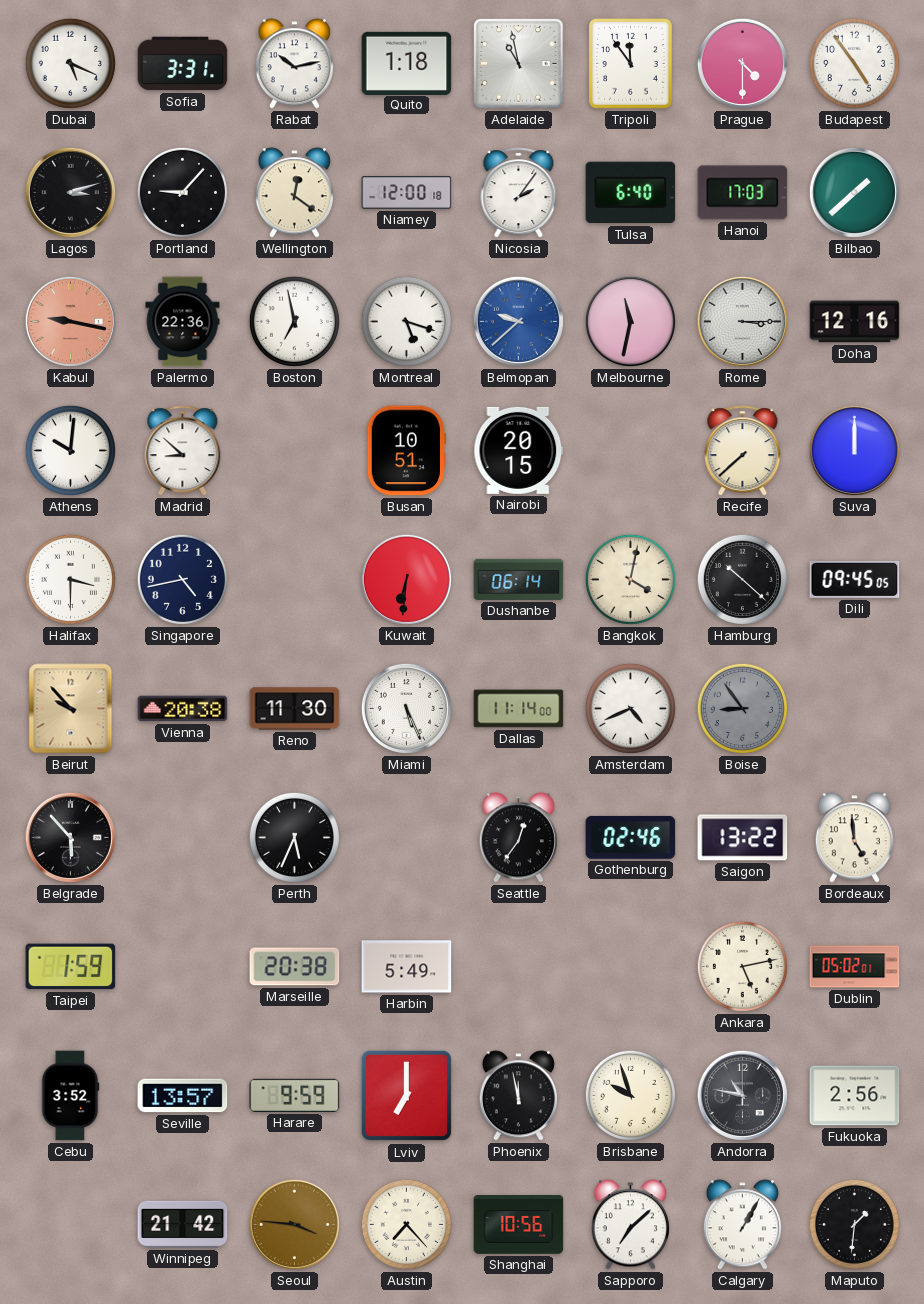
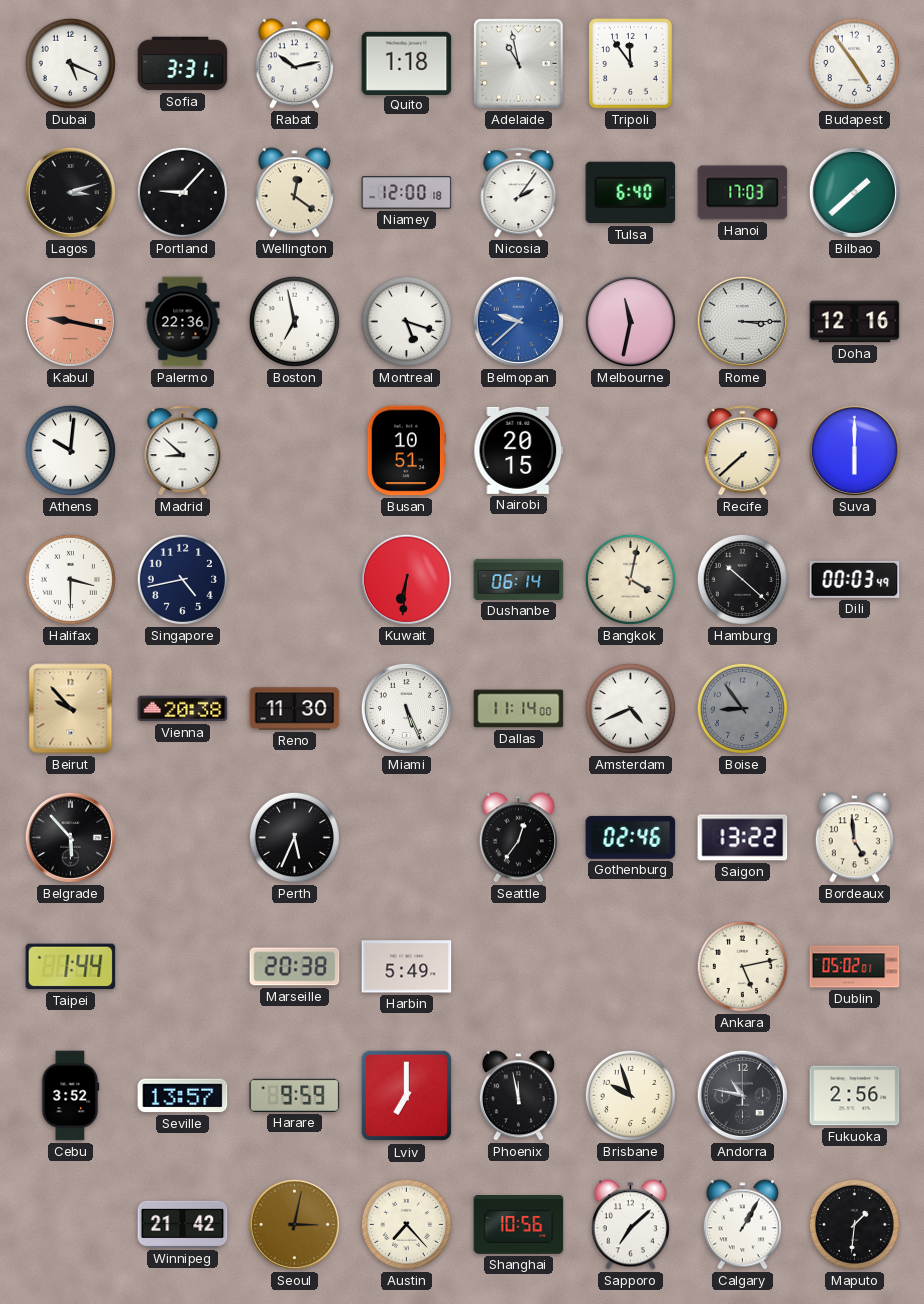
Prague: 4:30 -> none (742, 63)
Suva: 12:00 -> 6:00 (854, 450)
Dili: 09:45 -> 00:03 (855, 579)
Taipei: 1:59 -> 1:44 (71, 967)
Seoul: 3:46 -> 3:02 (294, 1224)
